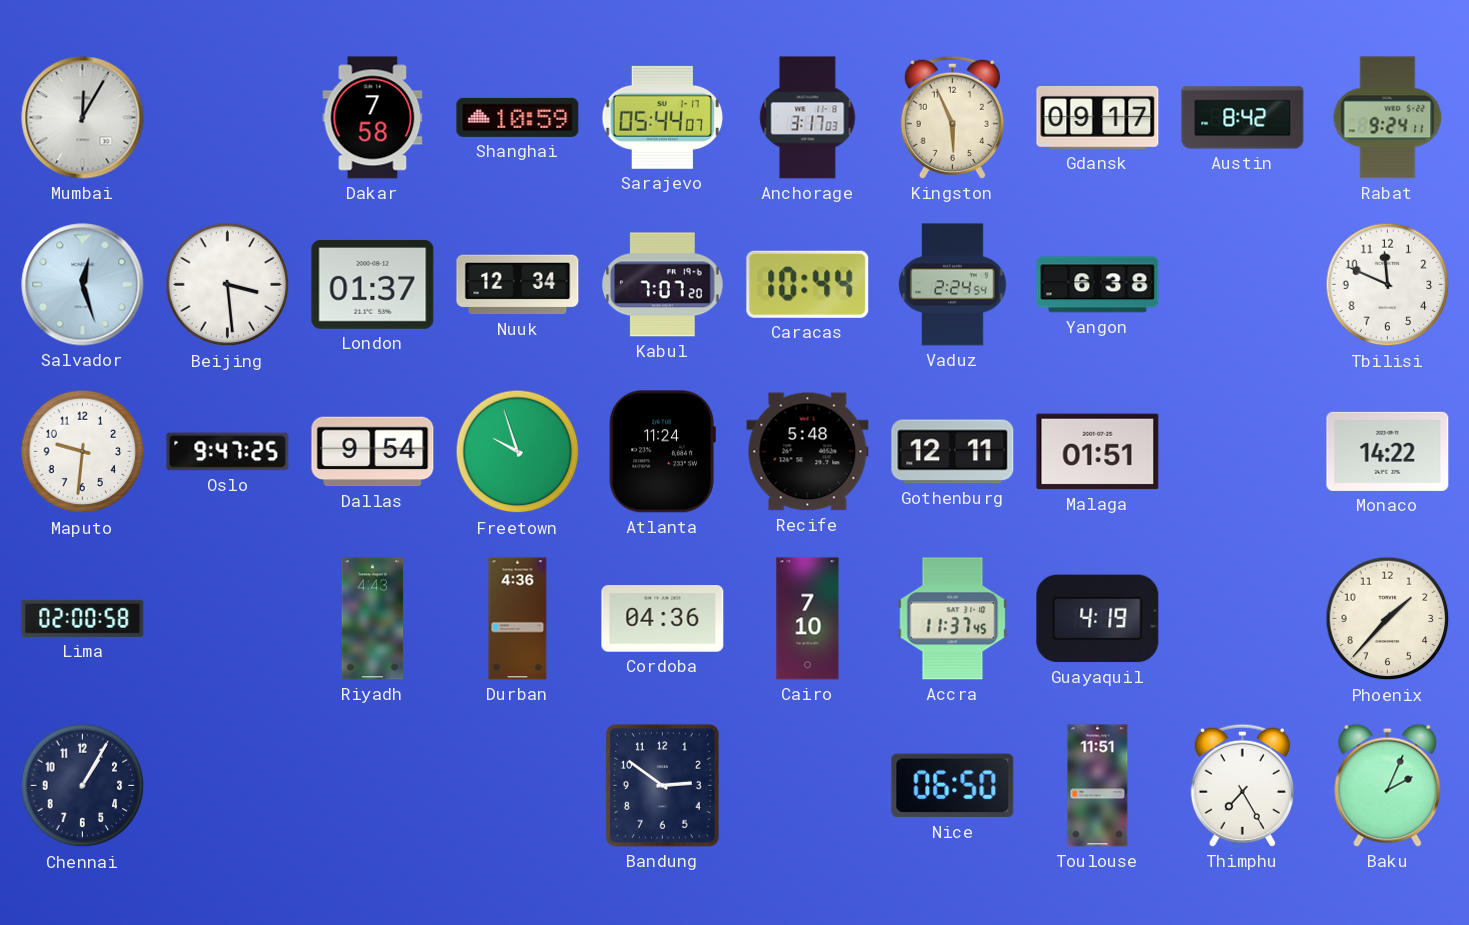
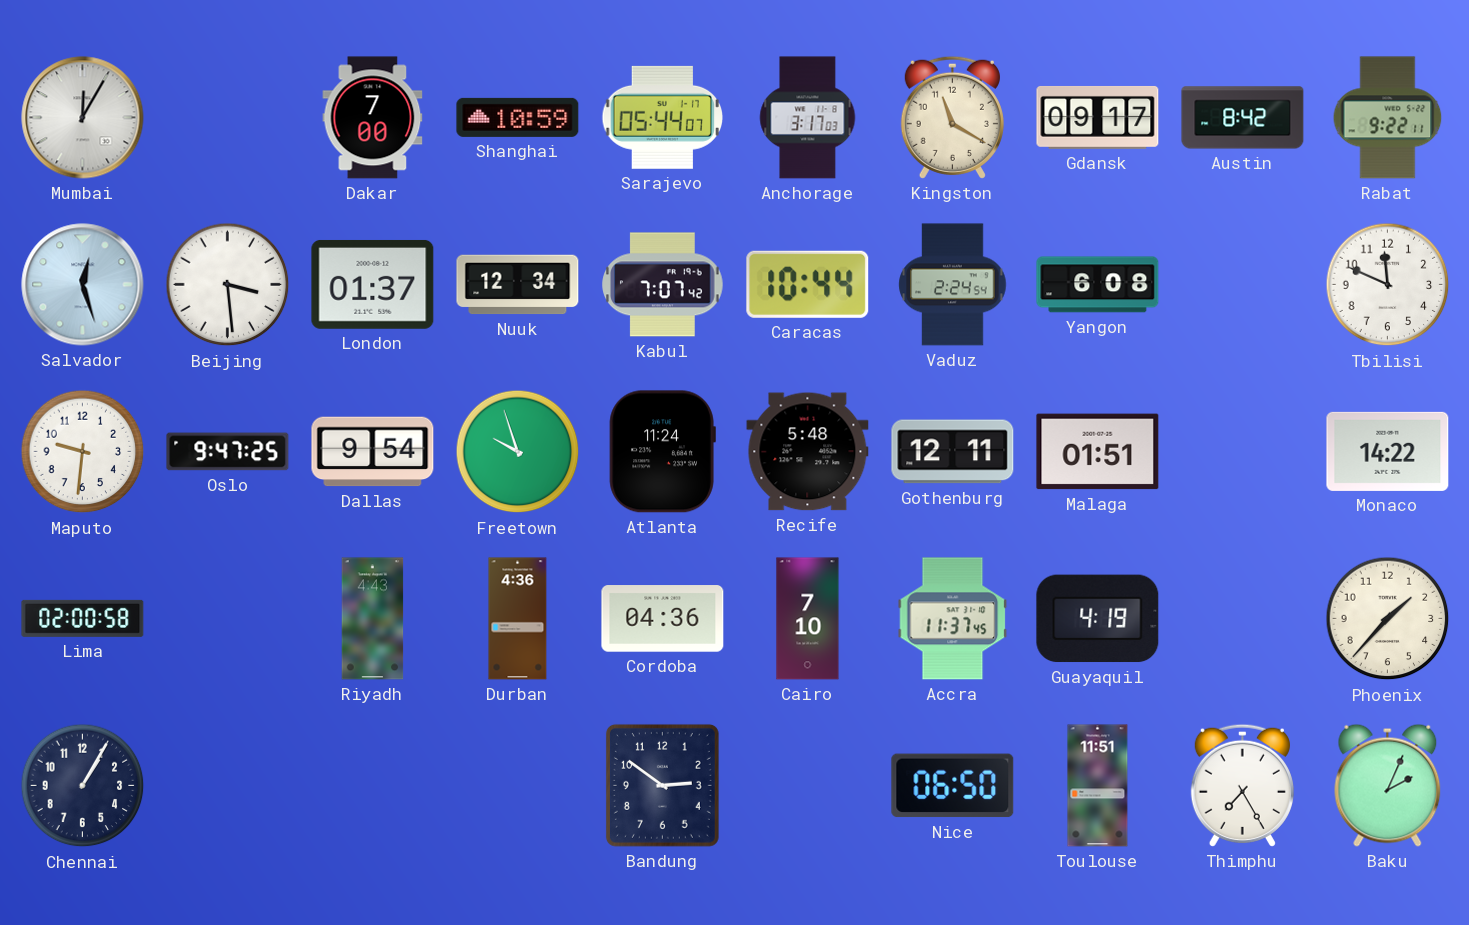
Dakar: 7:58 -> 7:00 (373, 118)
Kingston: 5:56 -> 11:20 (952, 117)
Rabat: 9:24 -> 9:22 (1388, 118)
Kabul: 7:07:20 -> 7:07:42 (663, 285)
Yangon: 6:38 -> 6:08 (1098, 285)
